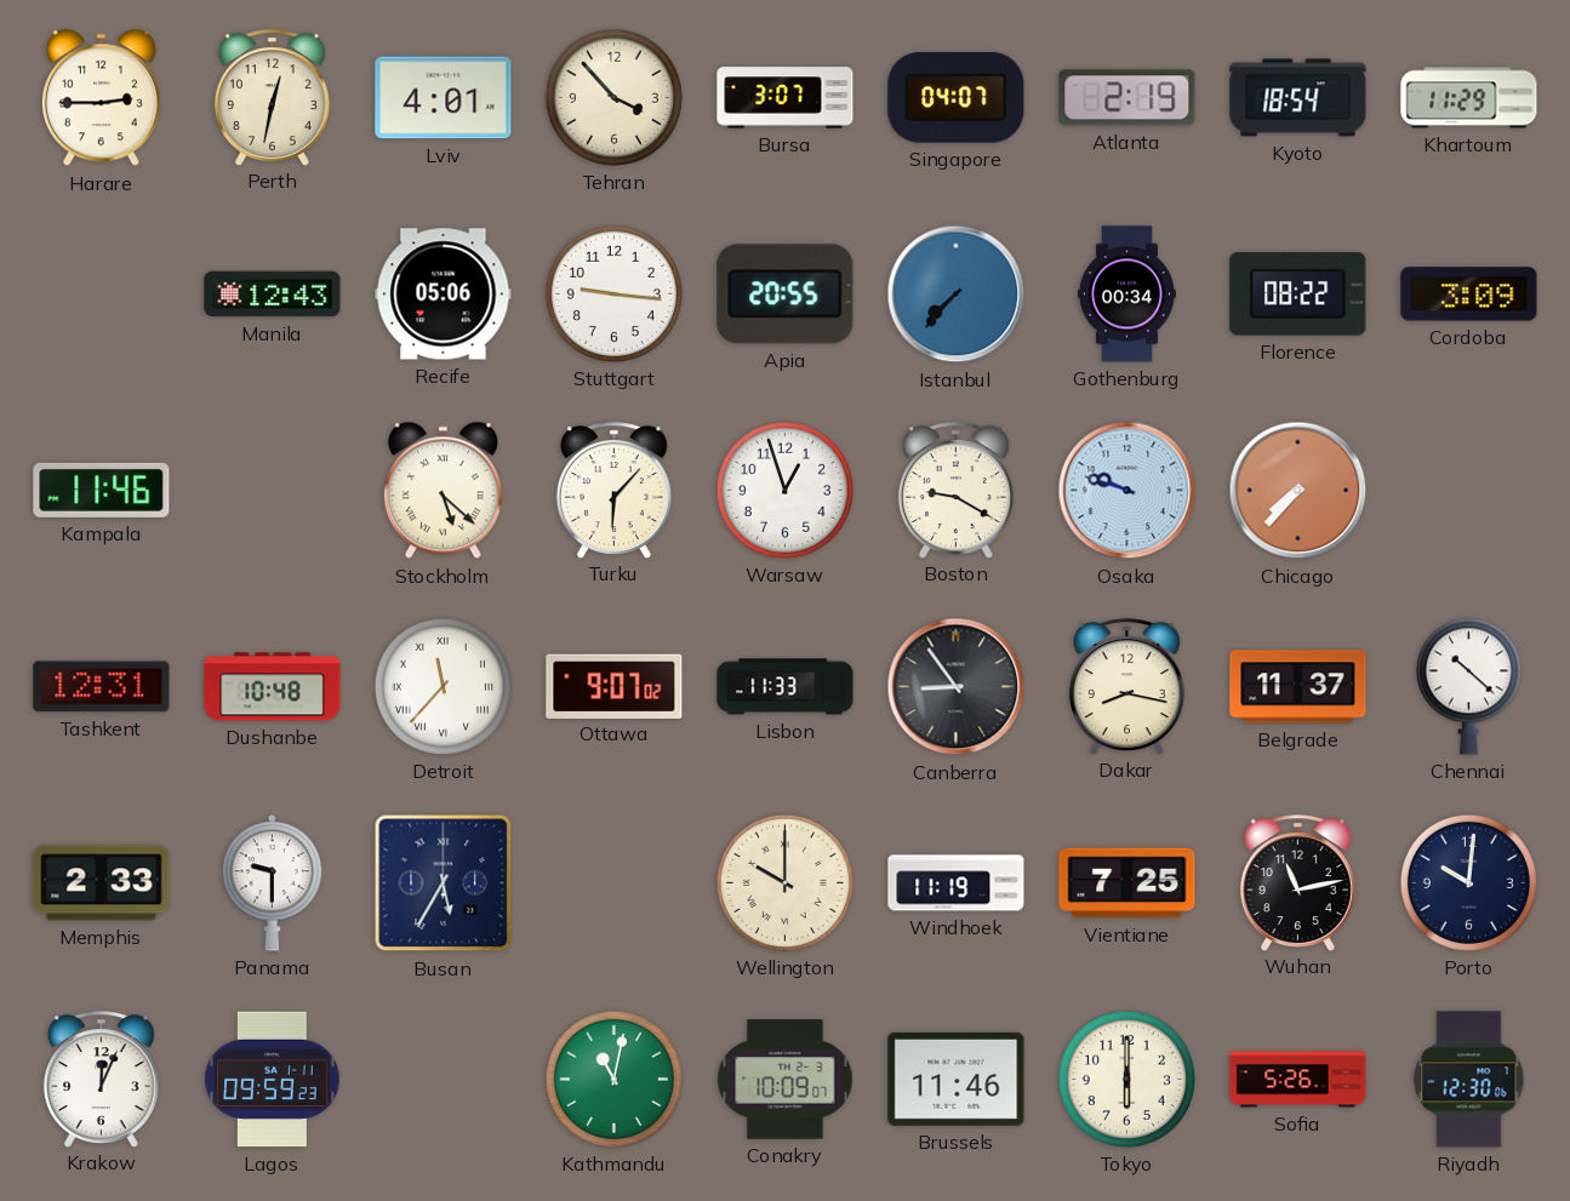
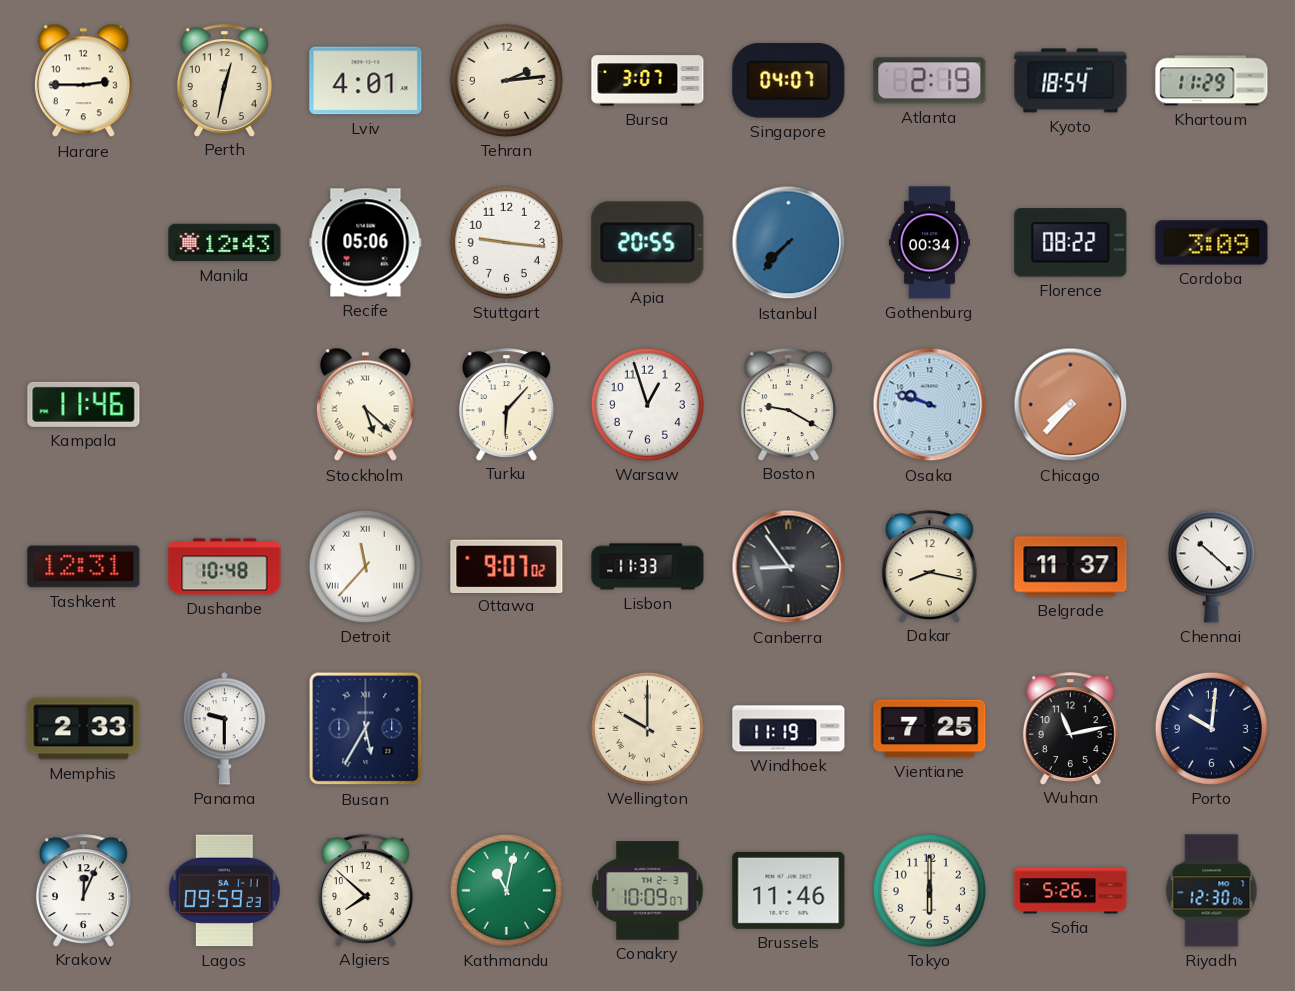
Tehran: 3:53 -> 2:14 (506, 80)
Algiers: none -> 7:52 (365, 890)
